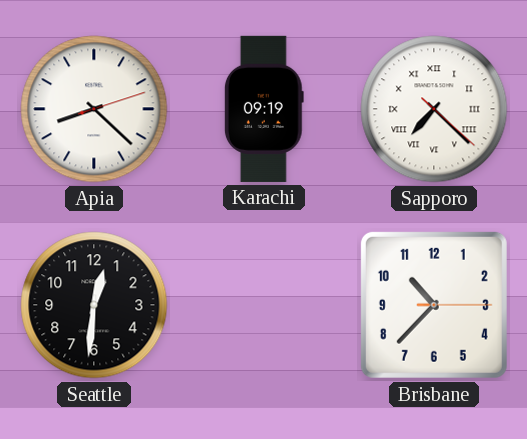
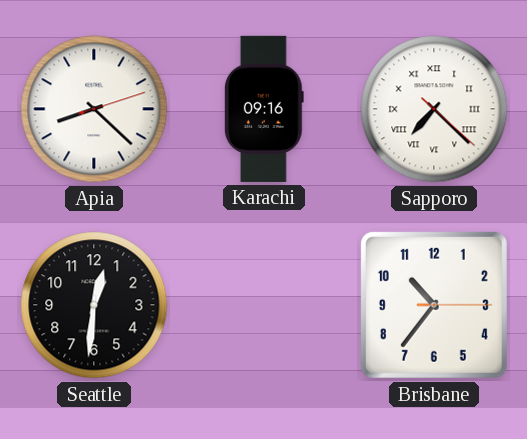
Karachi: 09:19 -> 09:16 (264, 109)
Brisbane: 10:37 -> 10:36 (434, 305)
